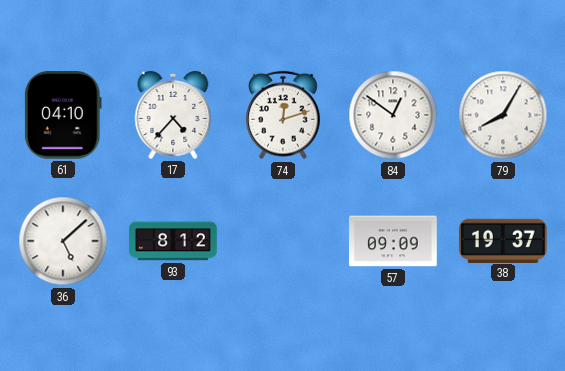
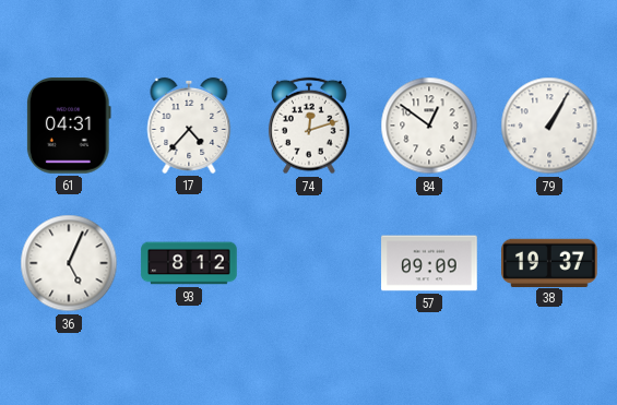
61: 04:10 -> 04:31 (69, 127)
79: 8:05 -> 1:05 (549, 126)
36: 5:08 -> 5:04 (69, 263)
